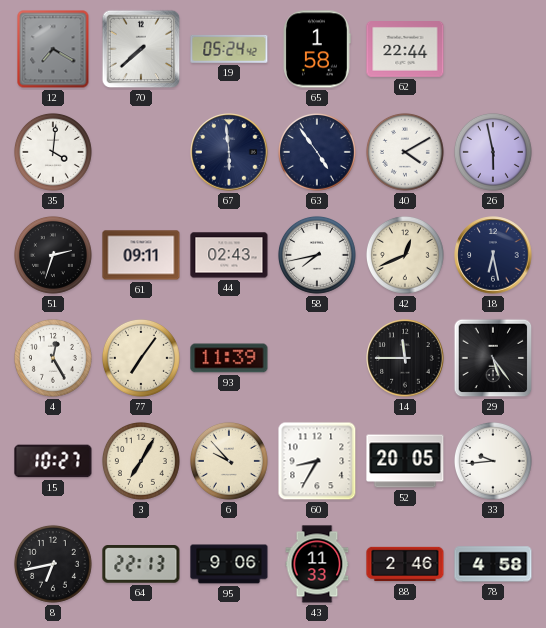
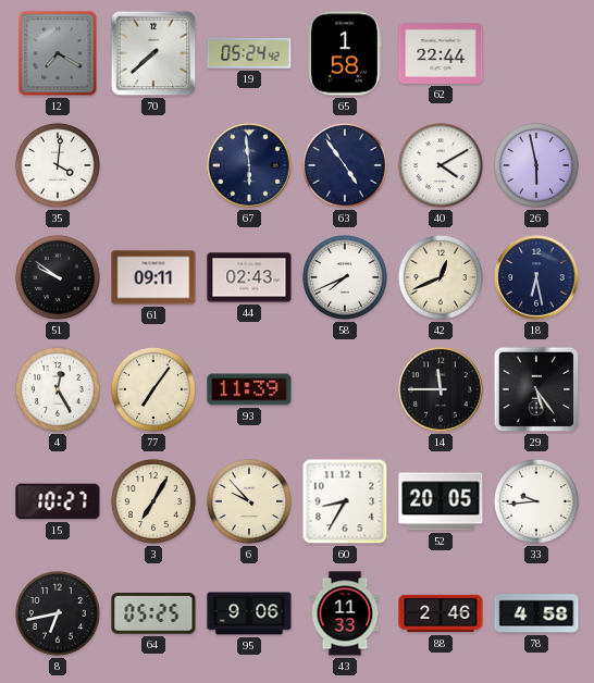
51: 2:33 -> 9:51 (58, 277)
58: 7:43 -> 7:41 (345, 277)
64: 22:13 -> 05:25 (153, 613)
